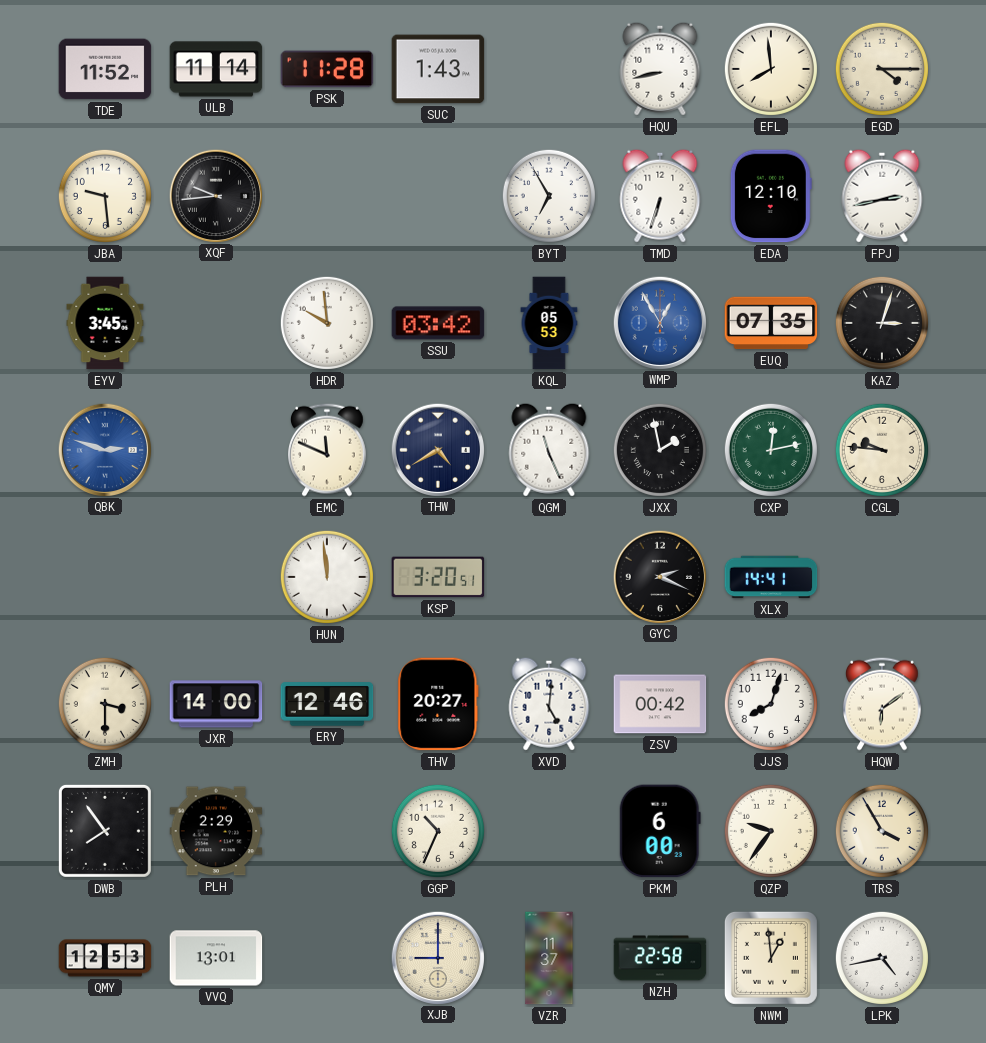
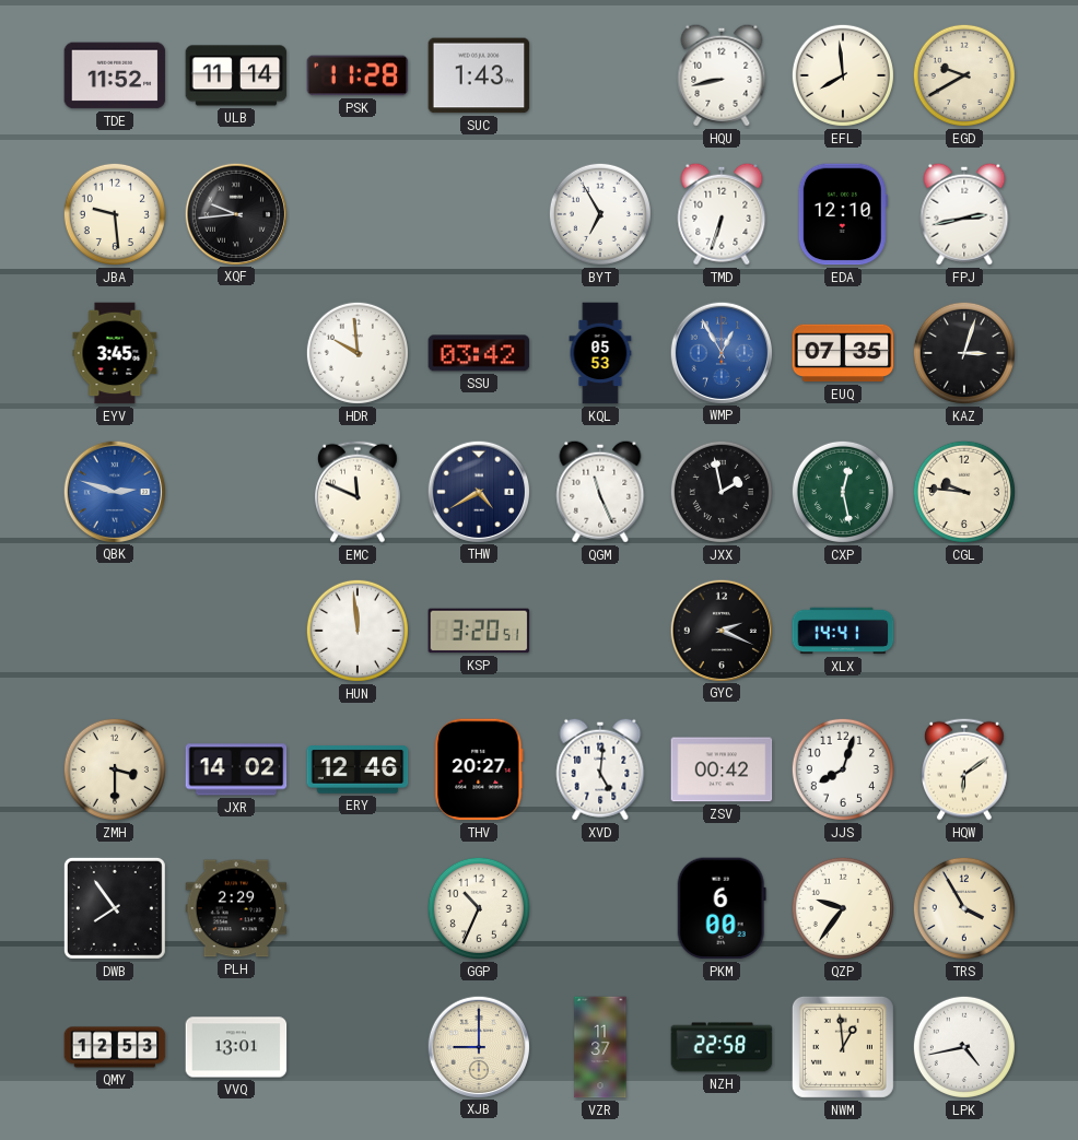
EGD: 4:15 -> 9:40 (964, 75)
CXP: 12:13 -> 12:28 (843, 492)
JXR: 14:00 -> 14:02 (236, 769)
